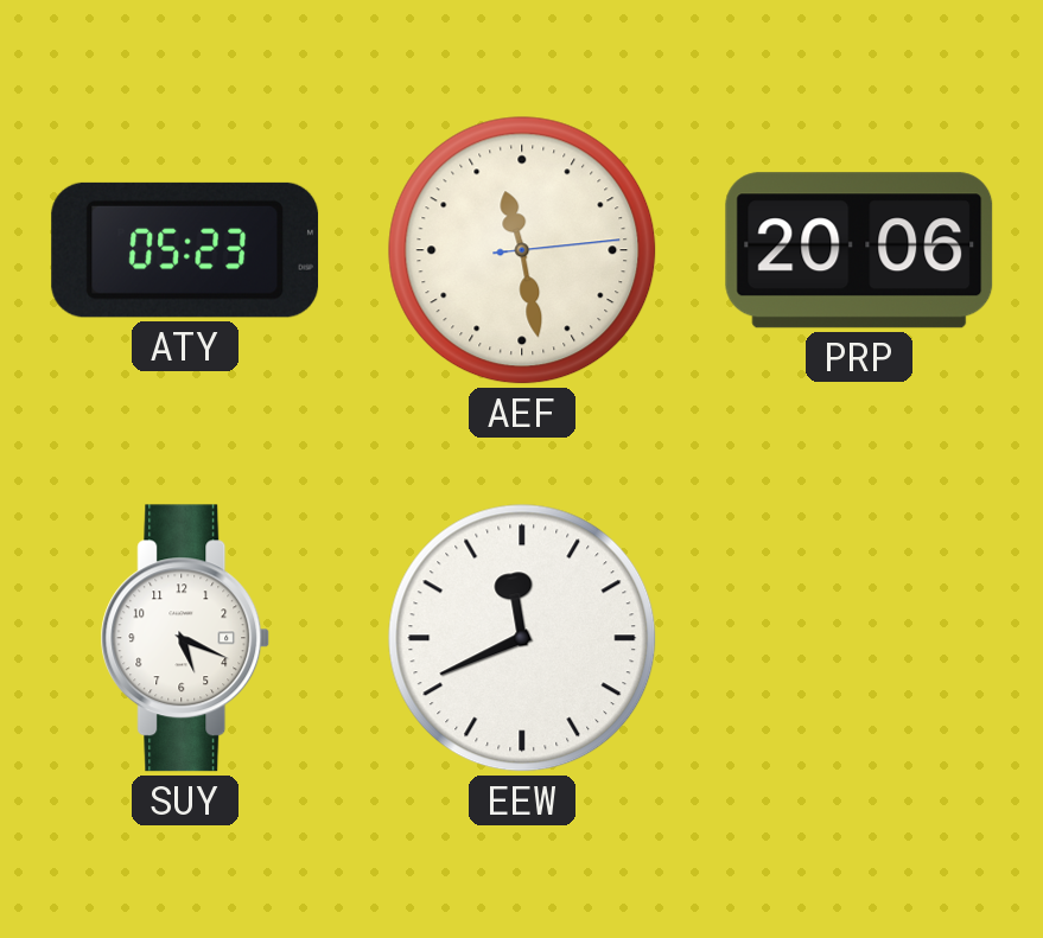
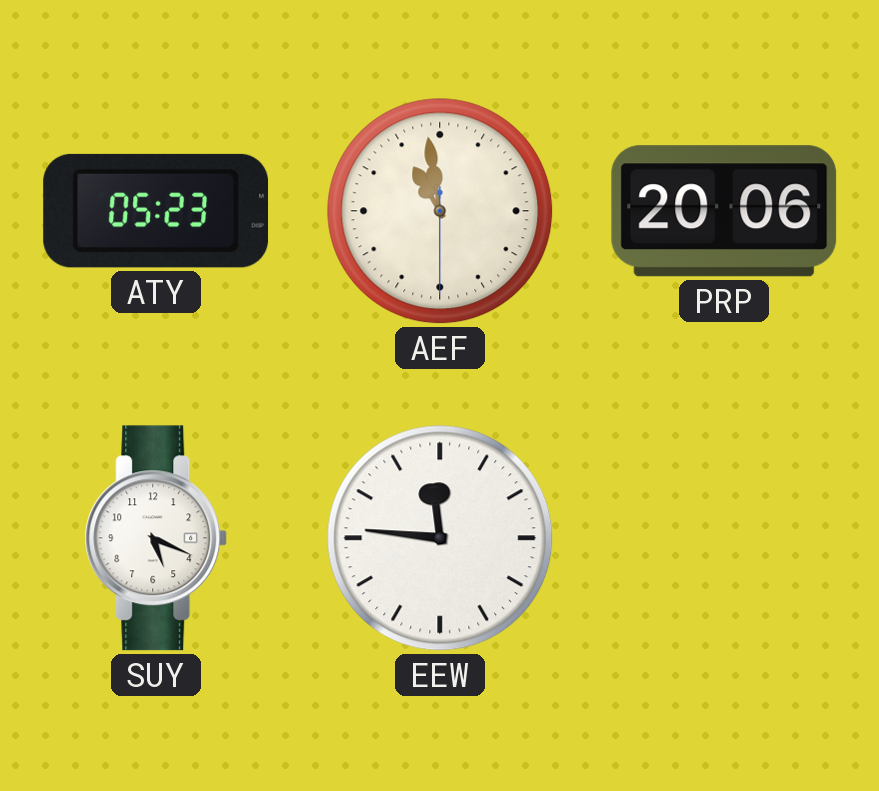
AEF: 11:28 -> 10:58 (440, 211)
EEW: 11:41 -> 11:46 (440, 538)
